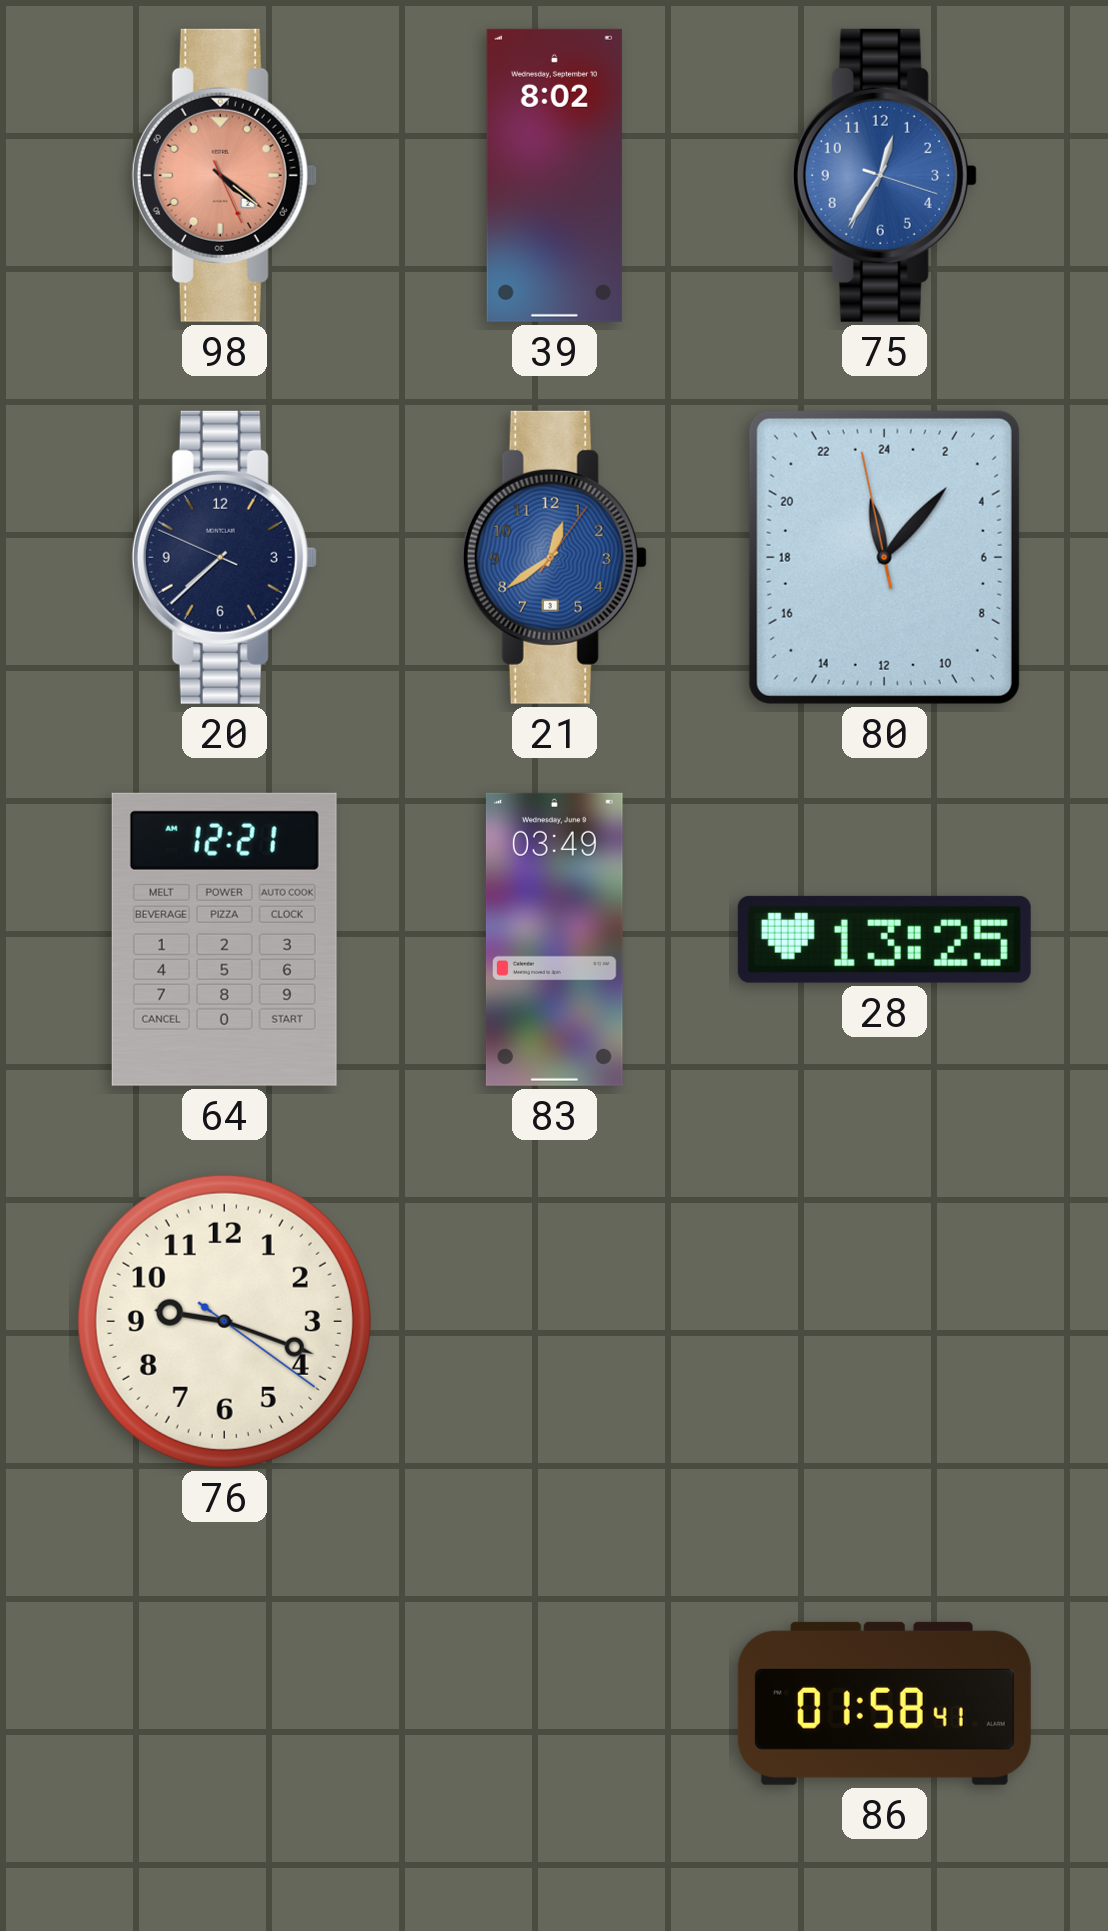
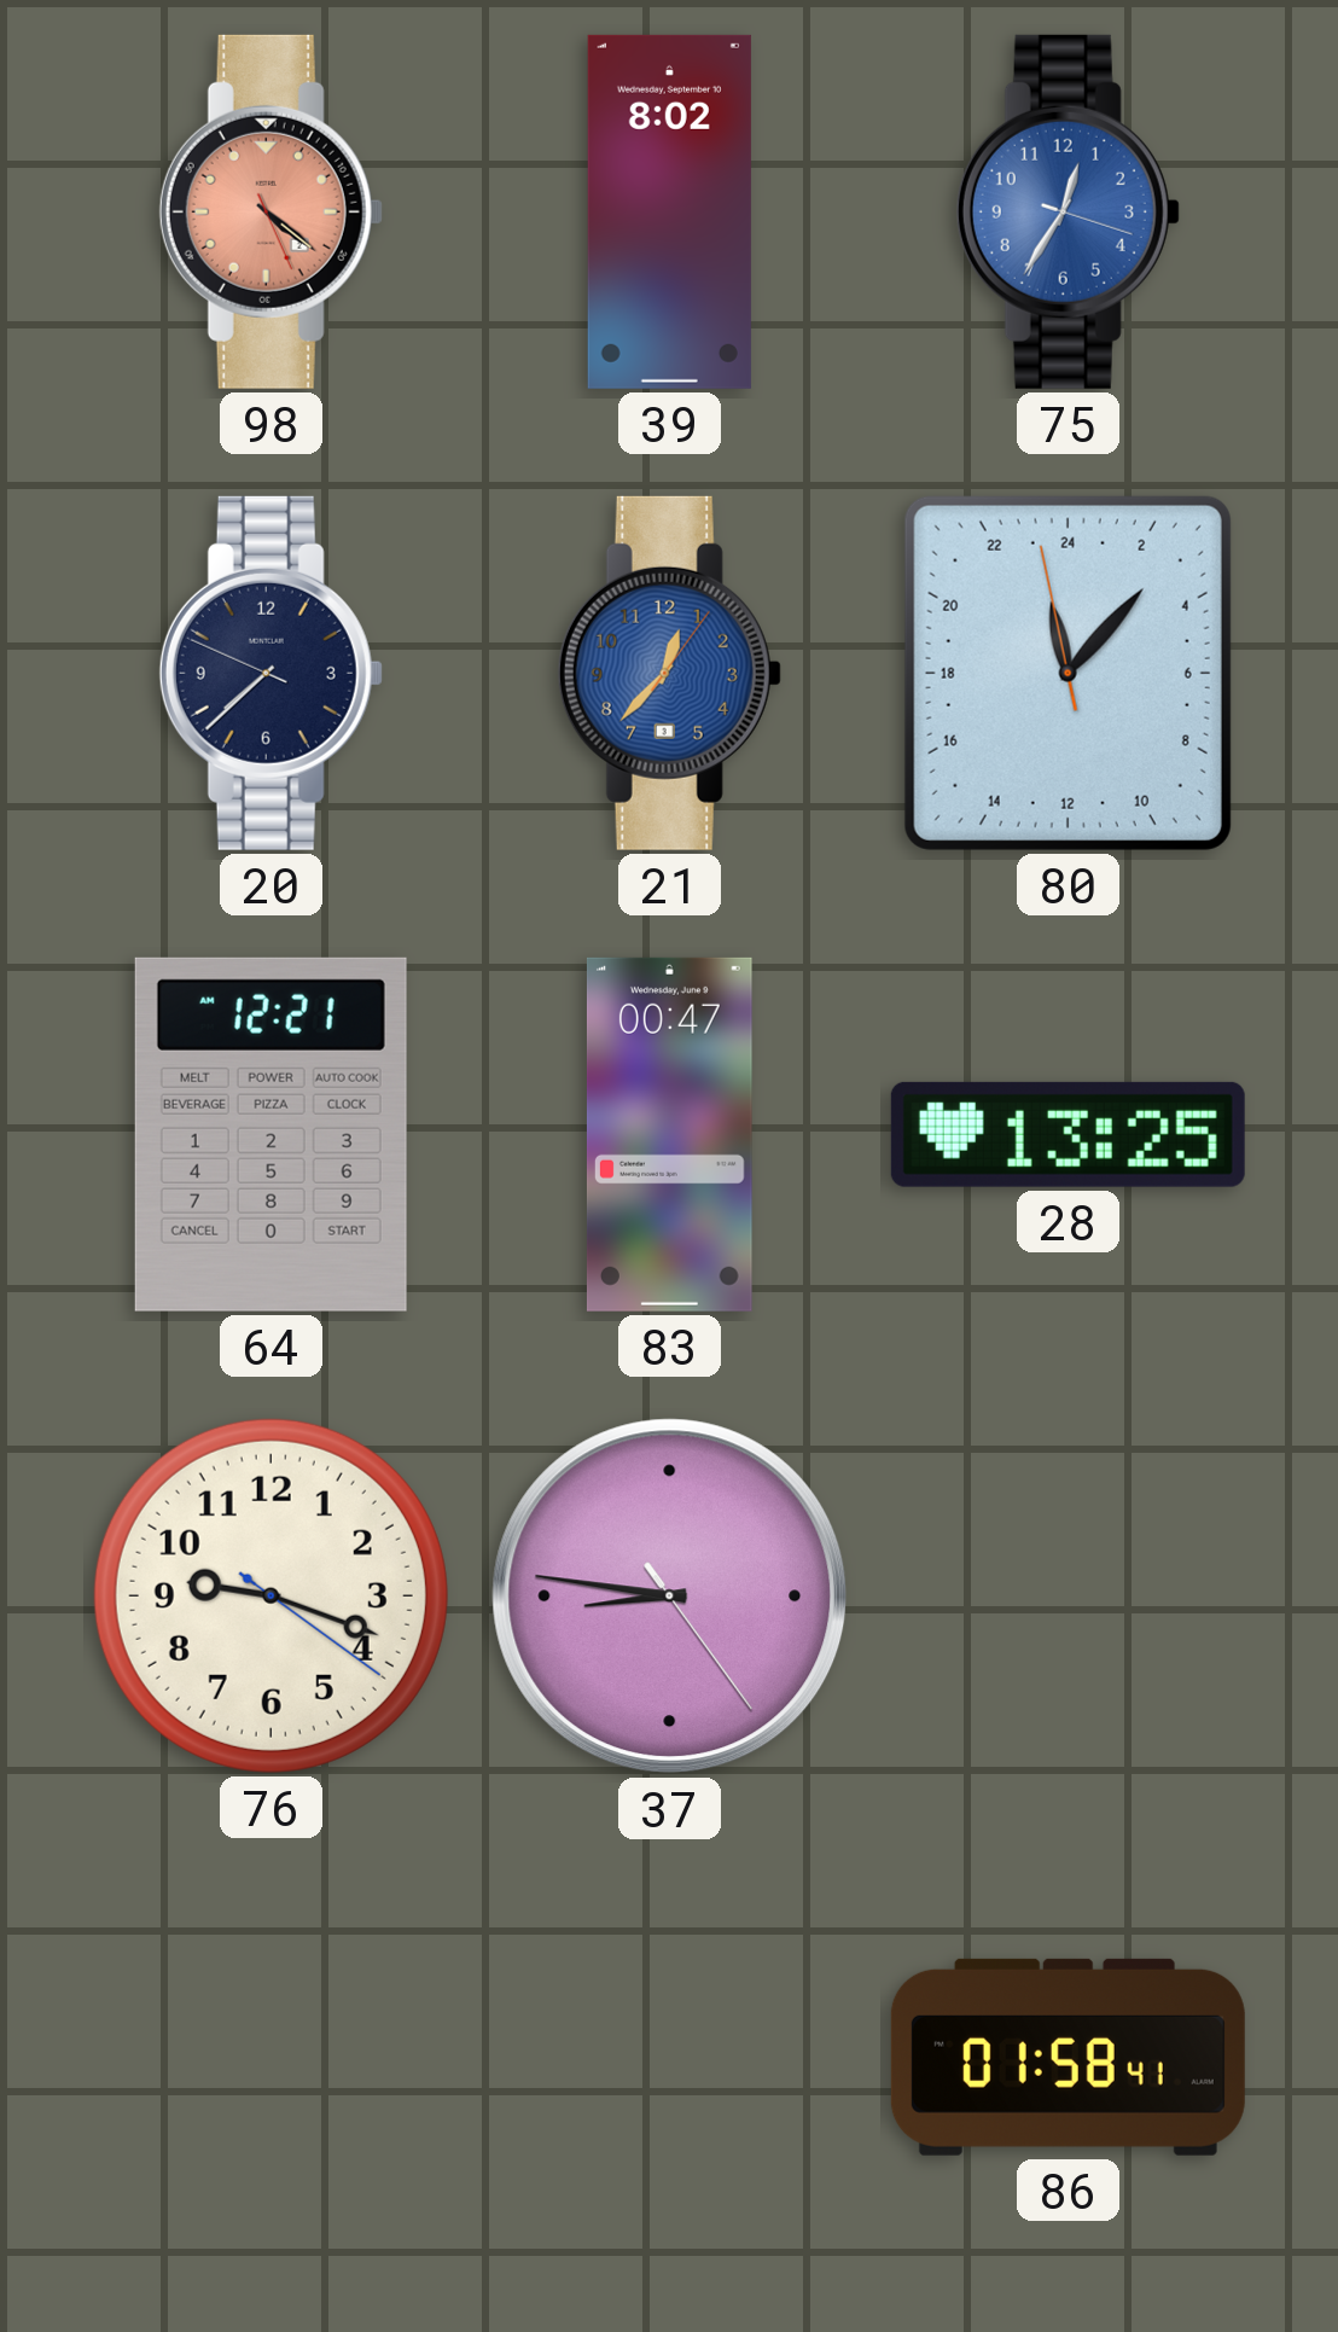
21: 12:39 -> 12:37 (669, 673)
83: 03:49 -> 00:47 (669, 1134)
37: none -> 8:46 (670, 1597)
